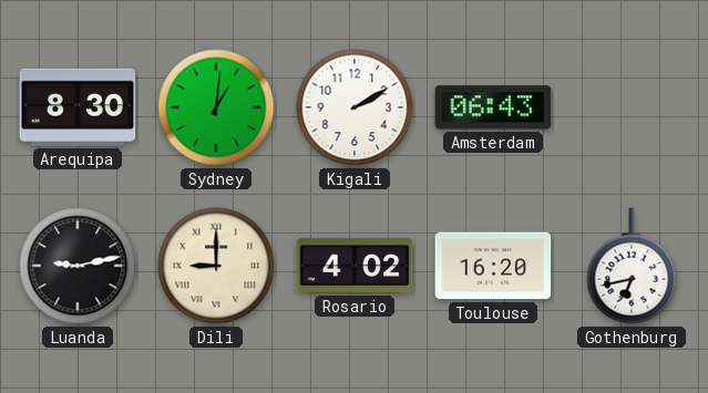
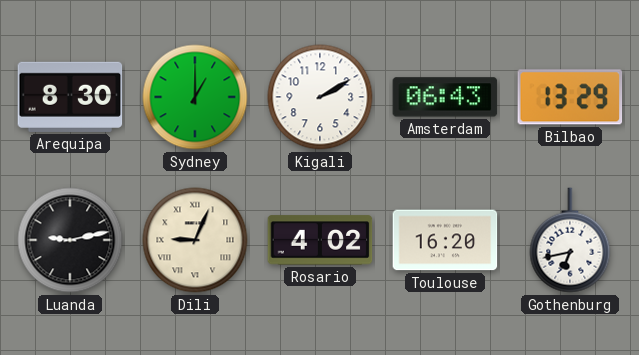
Sydney: 1:01 -> 1:00 (195, 97)
Bilbao: none -> 13:29 (570, 97)
Dili: 9:00 -> 9:04 (195, 240)
